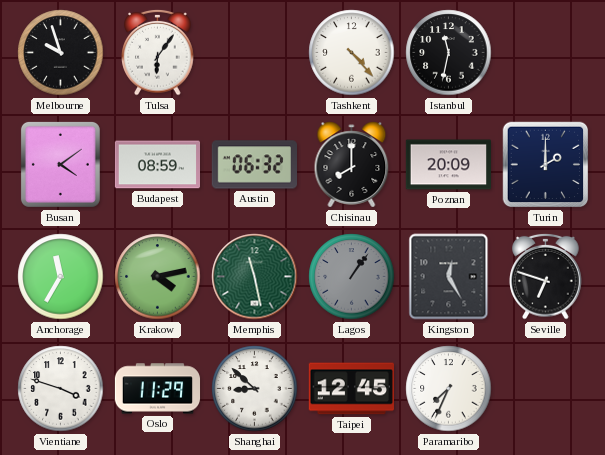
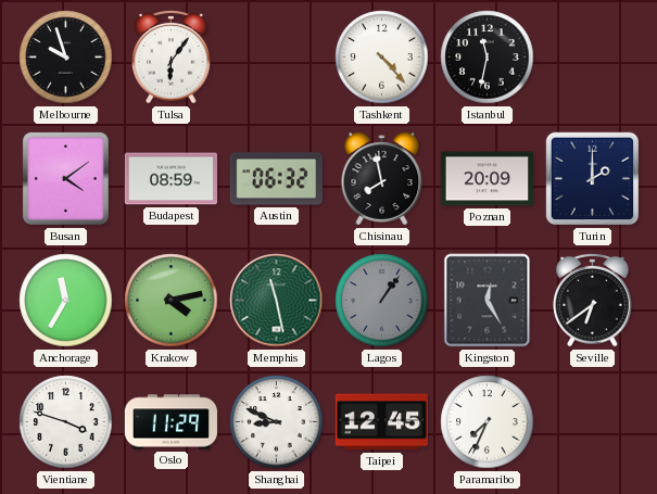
Chisinau: 8:00 -> 7:58 (382, 179)
Seville: 6:48 -> 6:39 (593, 300)
Shanghai: 8:52 -> 8:49 (277, 422)
